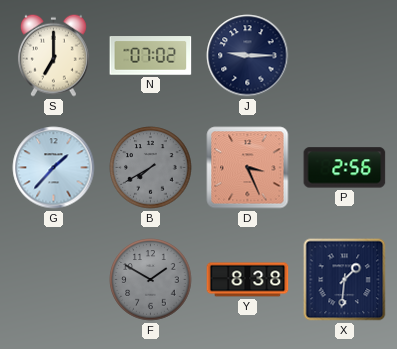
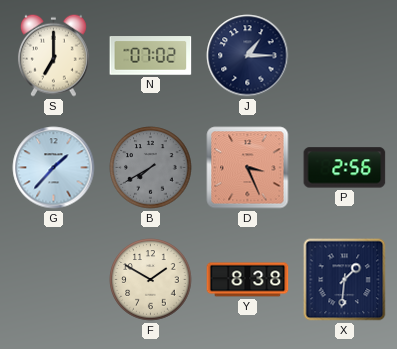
J: 9:15 -> 1:15 (248, 56)
F dial: grey -> cream (151, 280)
